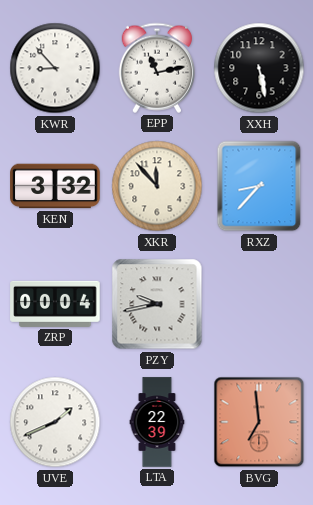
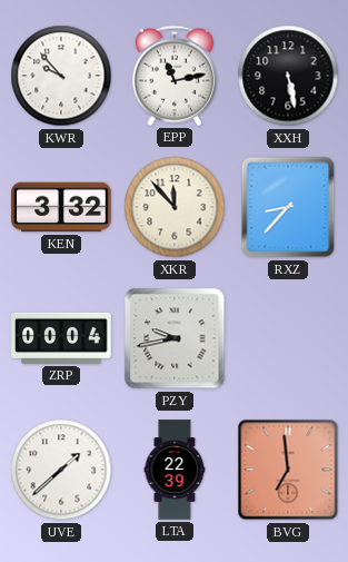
KWR: 8:53 -> 9:53 (61, 76)
UVE: 1:41 -> 1:38 (61, 470)
